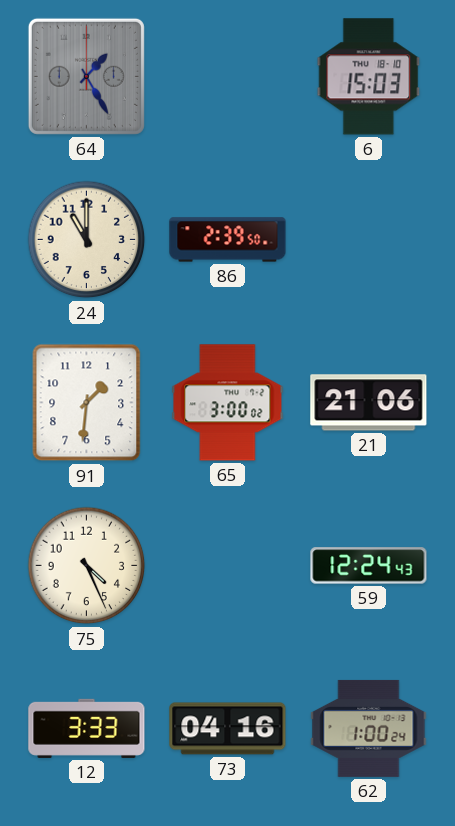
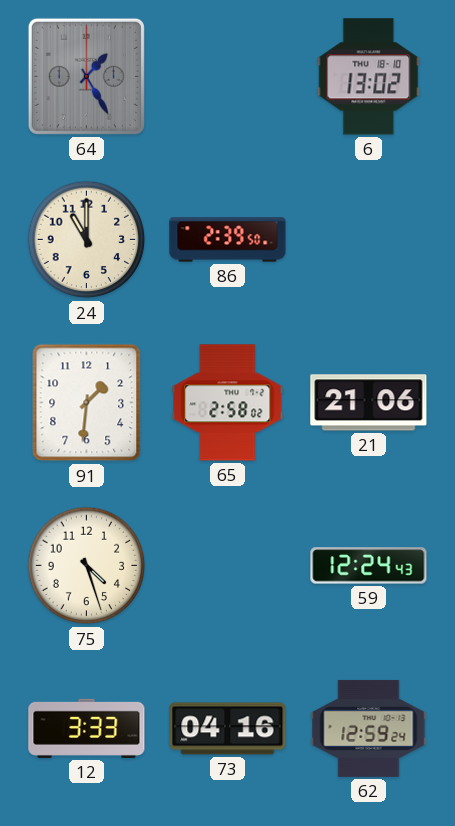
6: 15:03 -> 13:02 (369, 77)
65: 3:00 -> 2:58 (228, 403)
75: 4:26 -> 4:27 (87, 566)
62: 1:00 -> 12:59 (369, 728)
